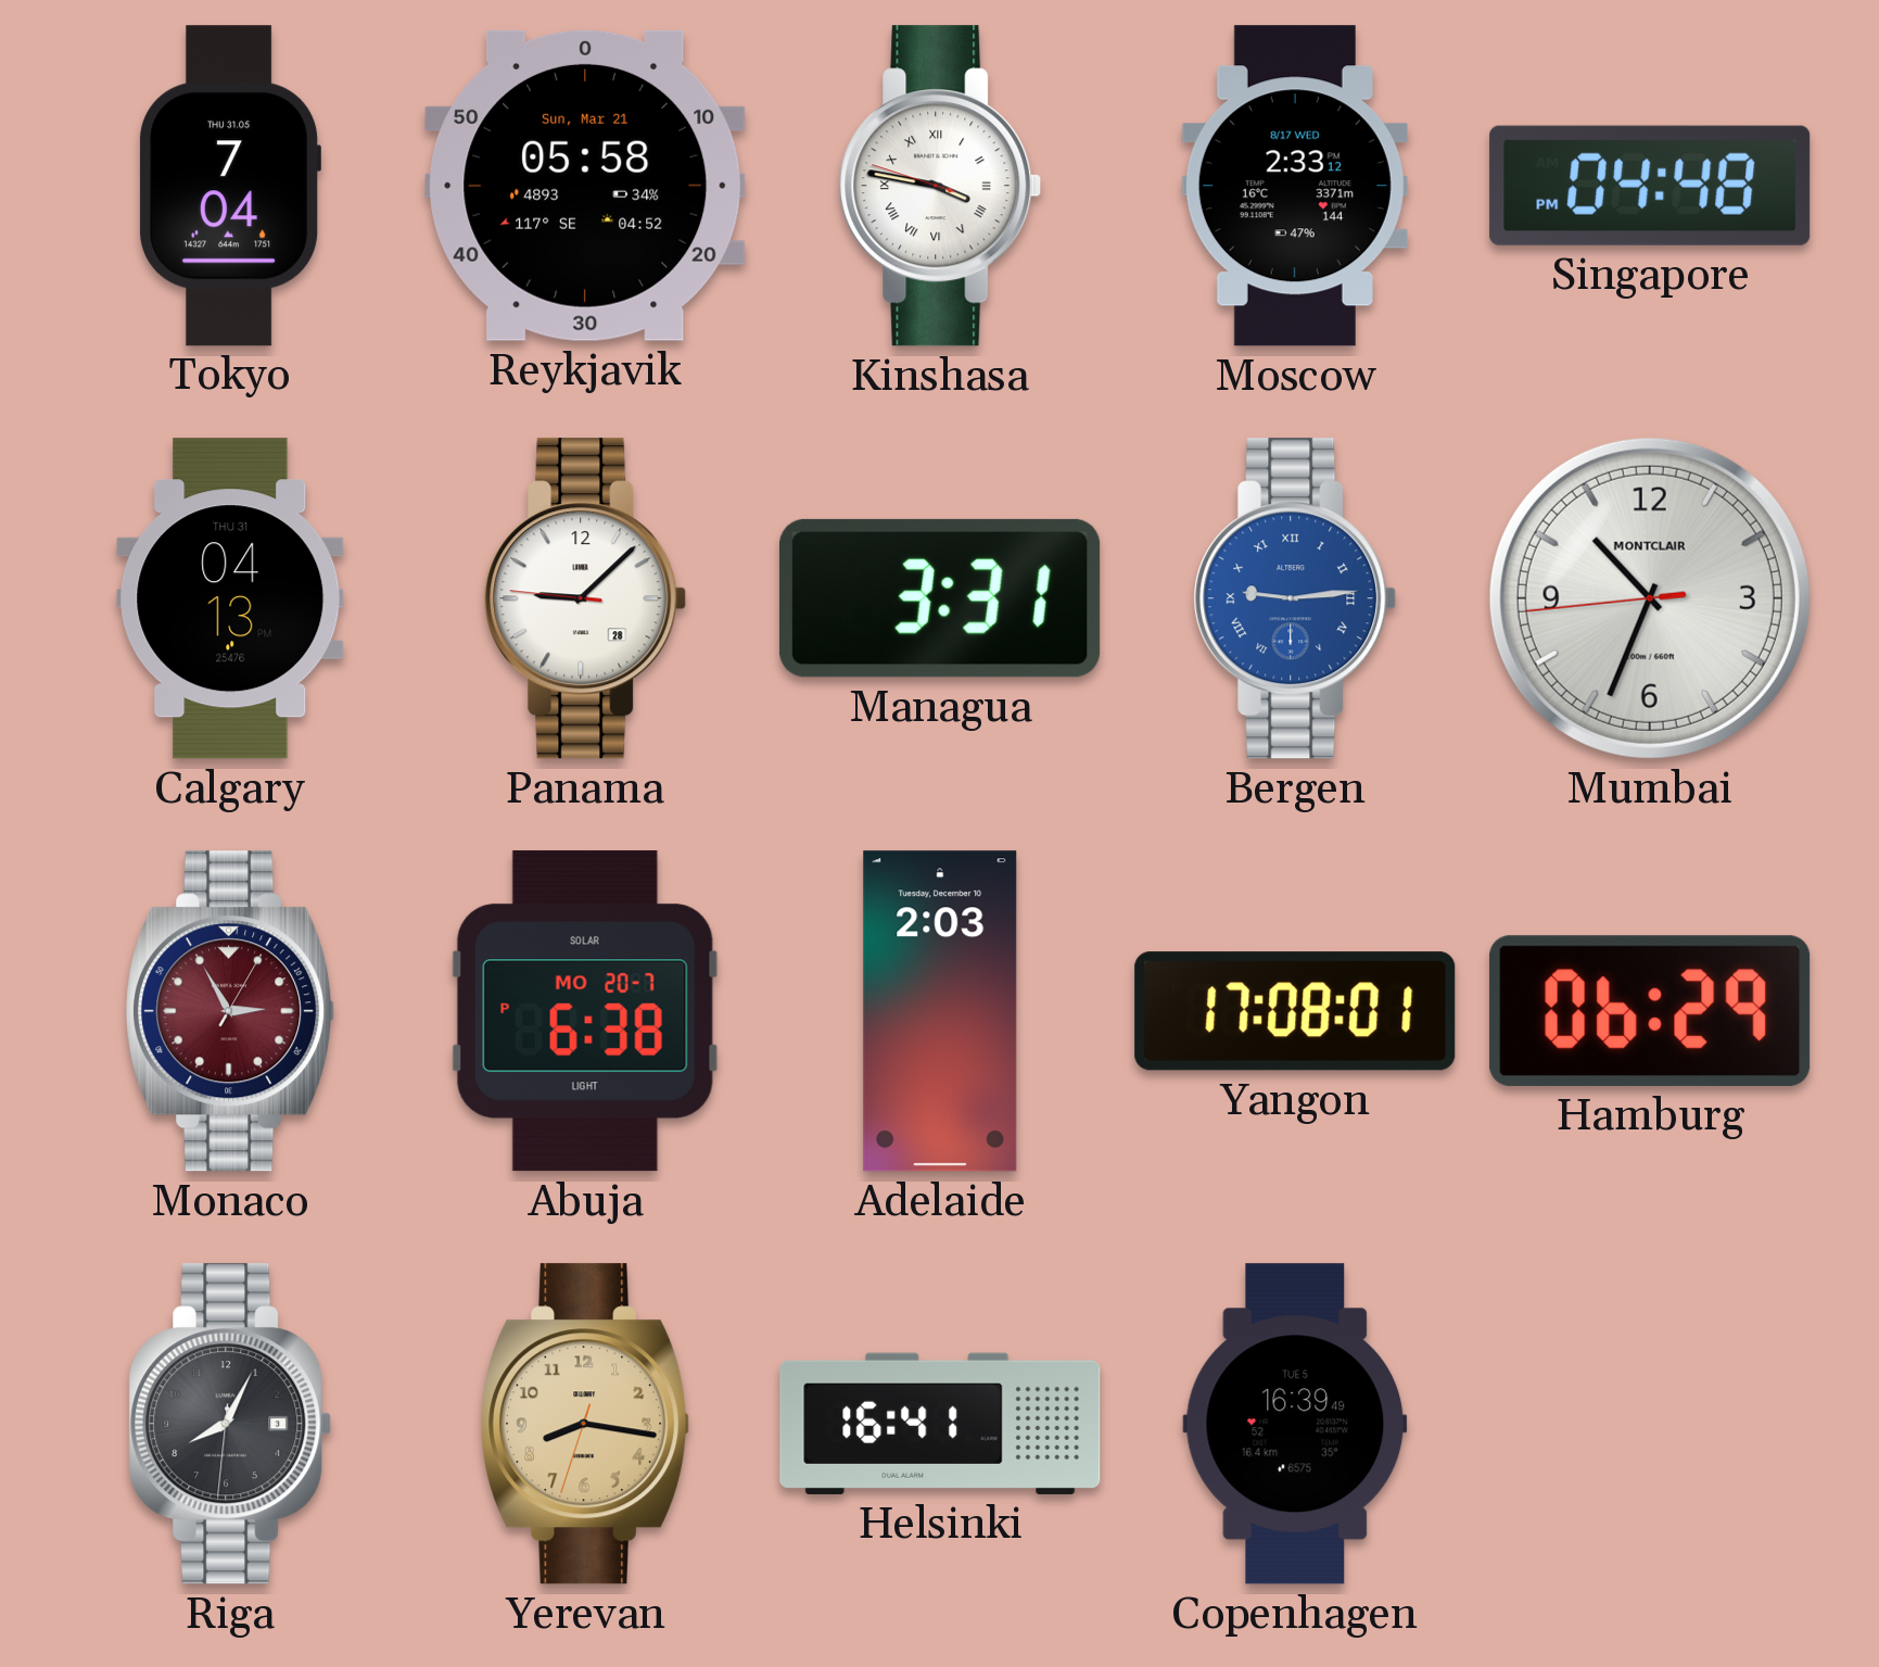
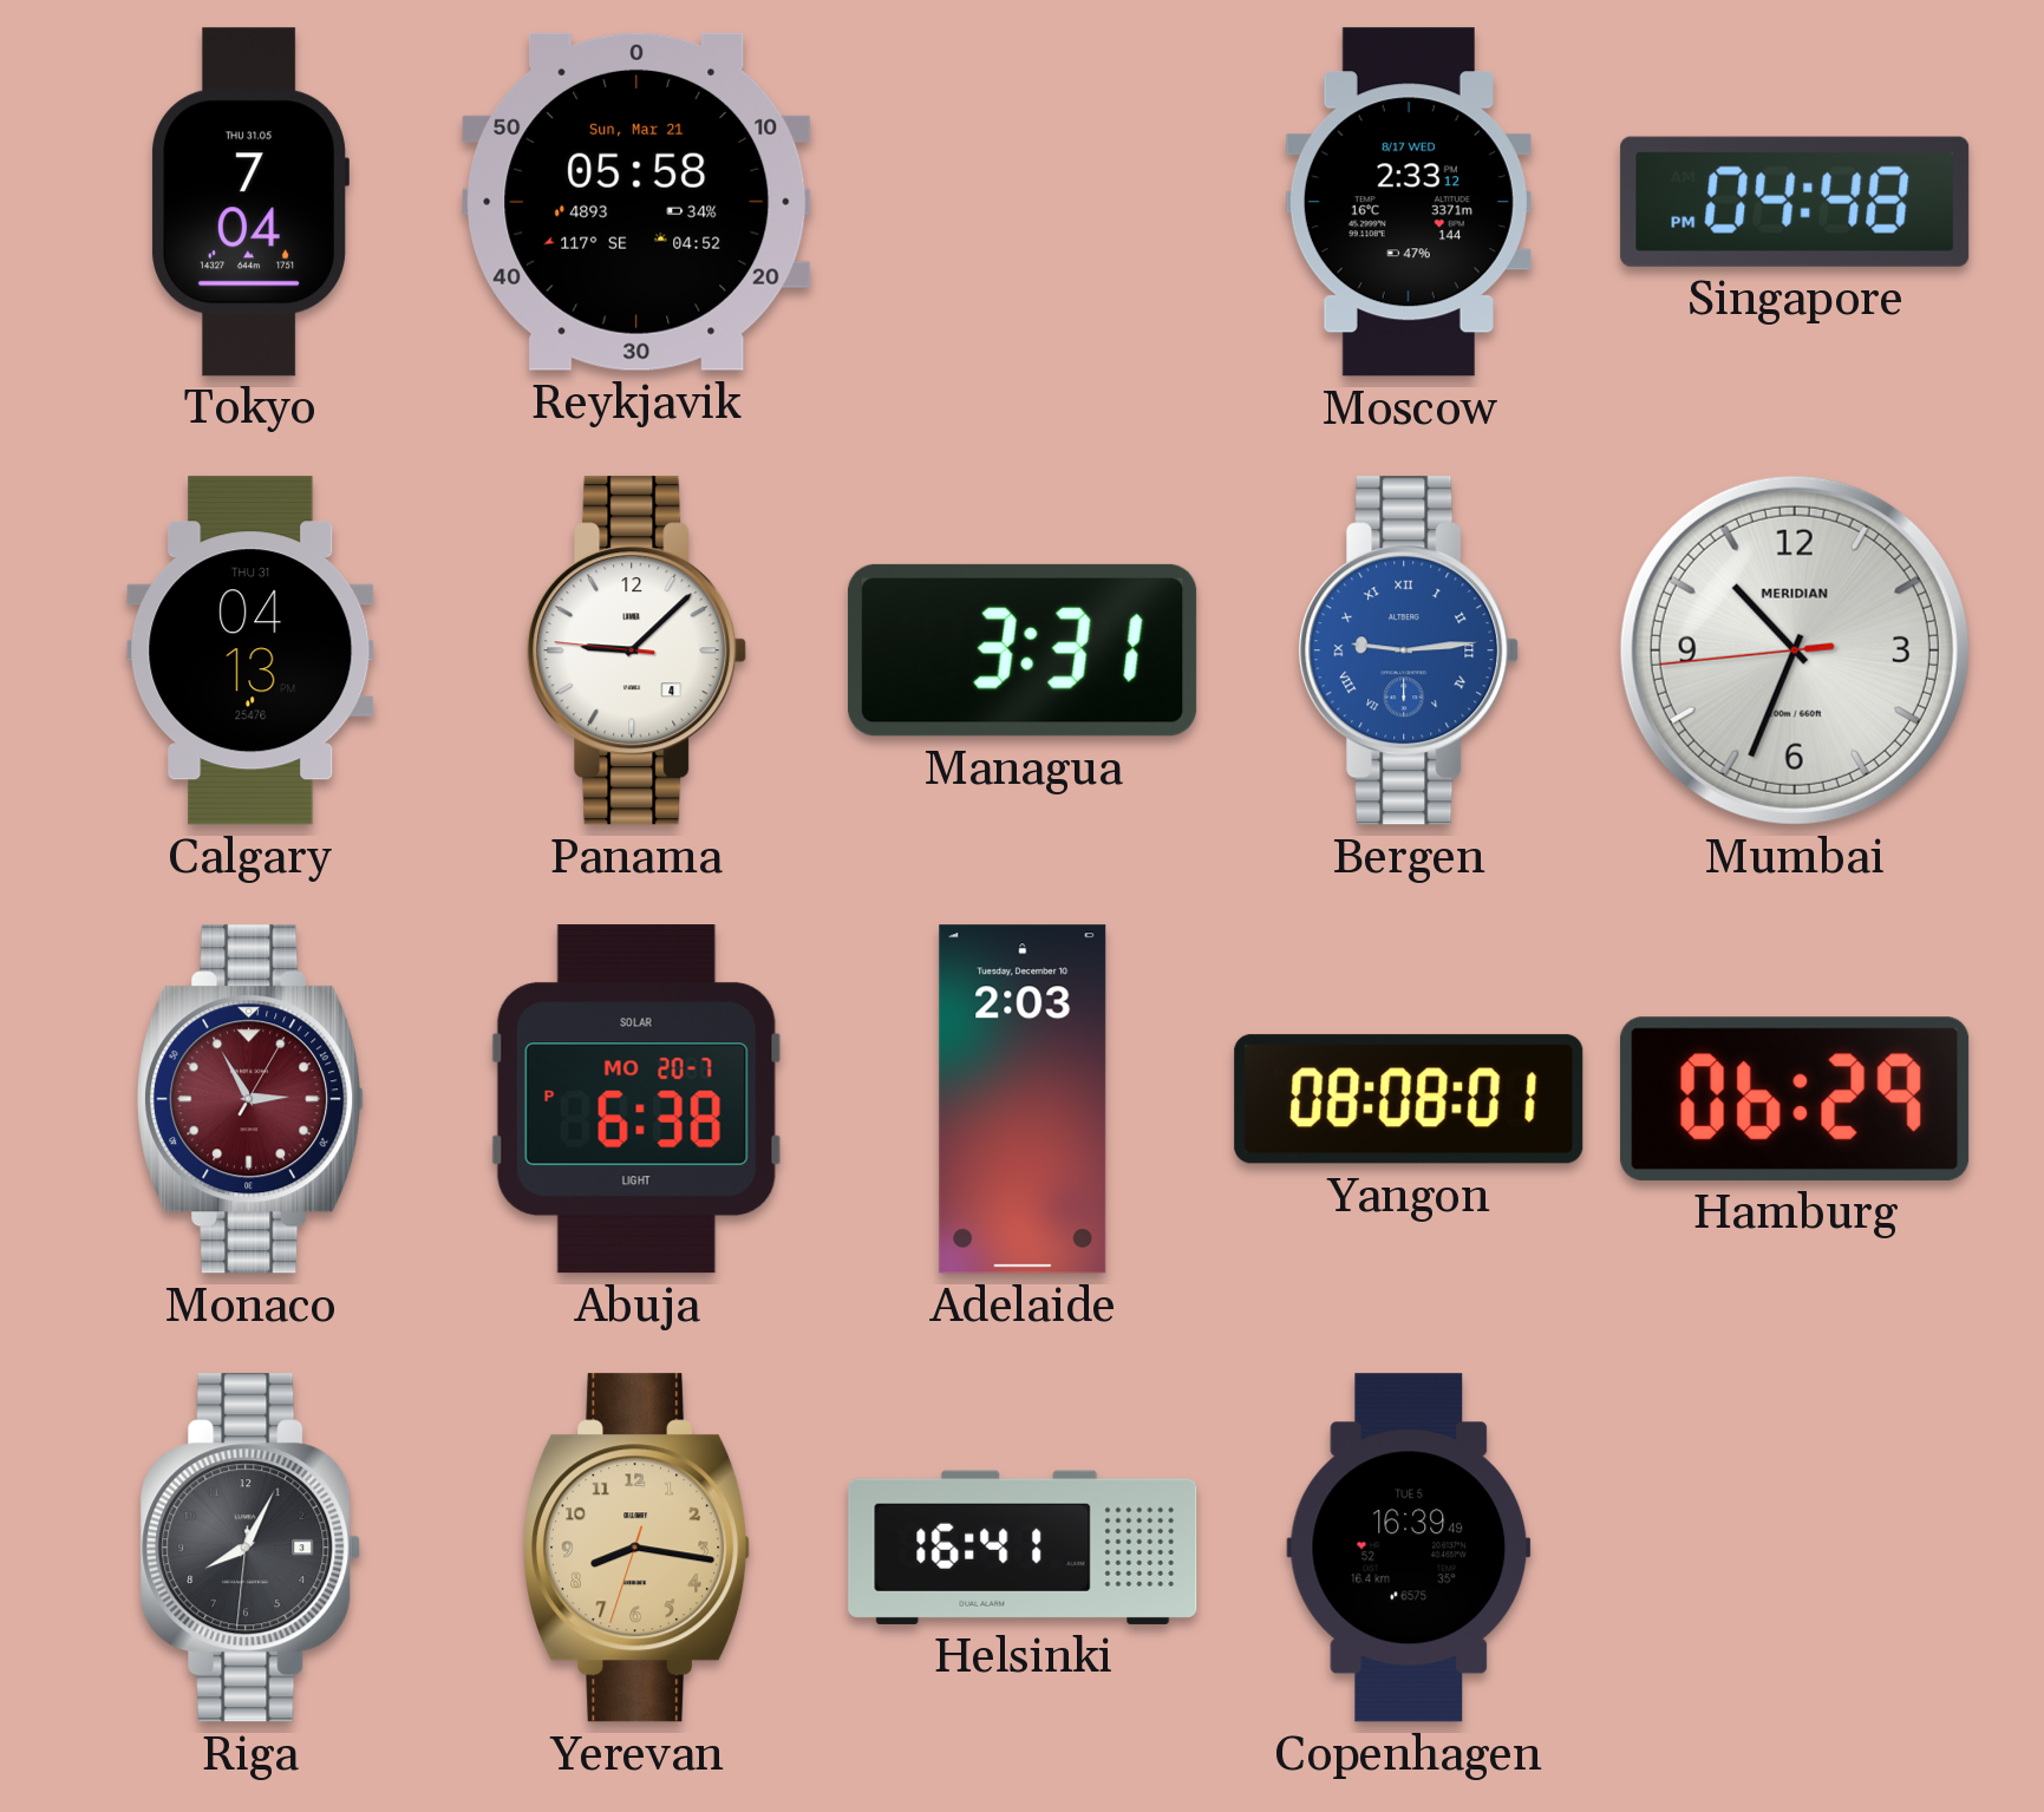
Kinshasa: 3:46 -> none (940, 186)
Panama date: 28 -> 4 (636, 650)
Mumbai brand: MONTCLAIR -> MERIDIAN (1795, 650)
Yangon: 17:08 -> 08:08 (1409, 1099)
